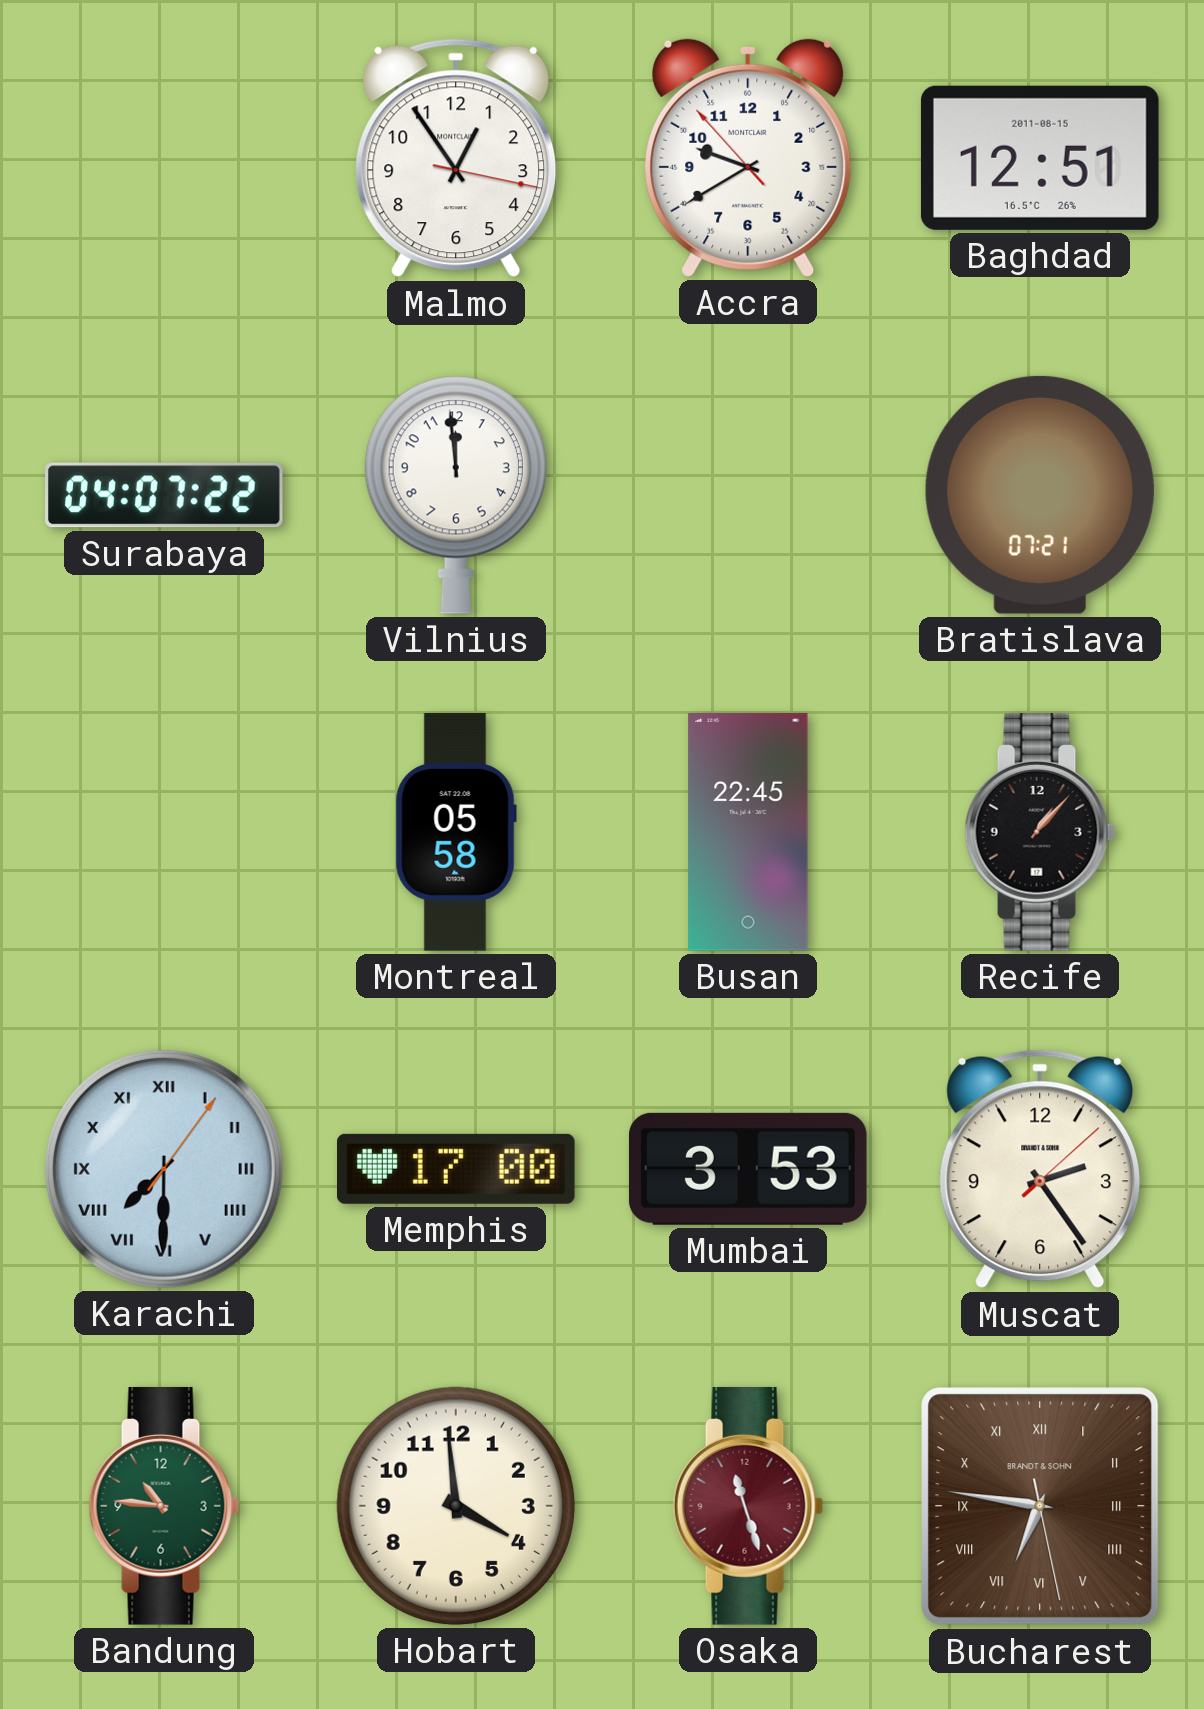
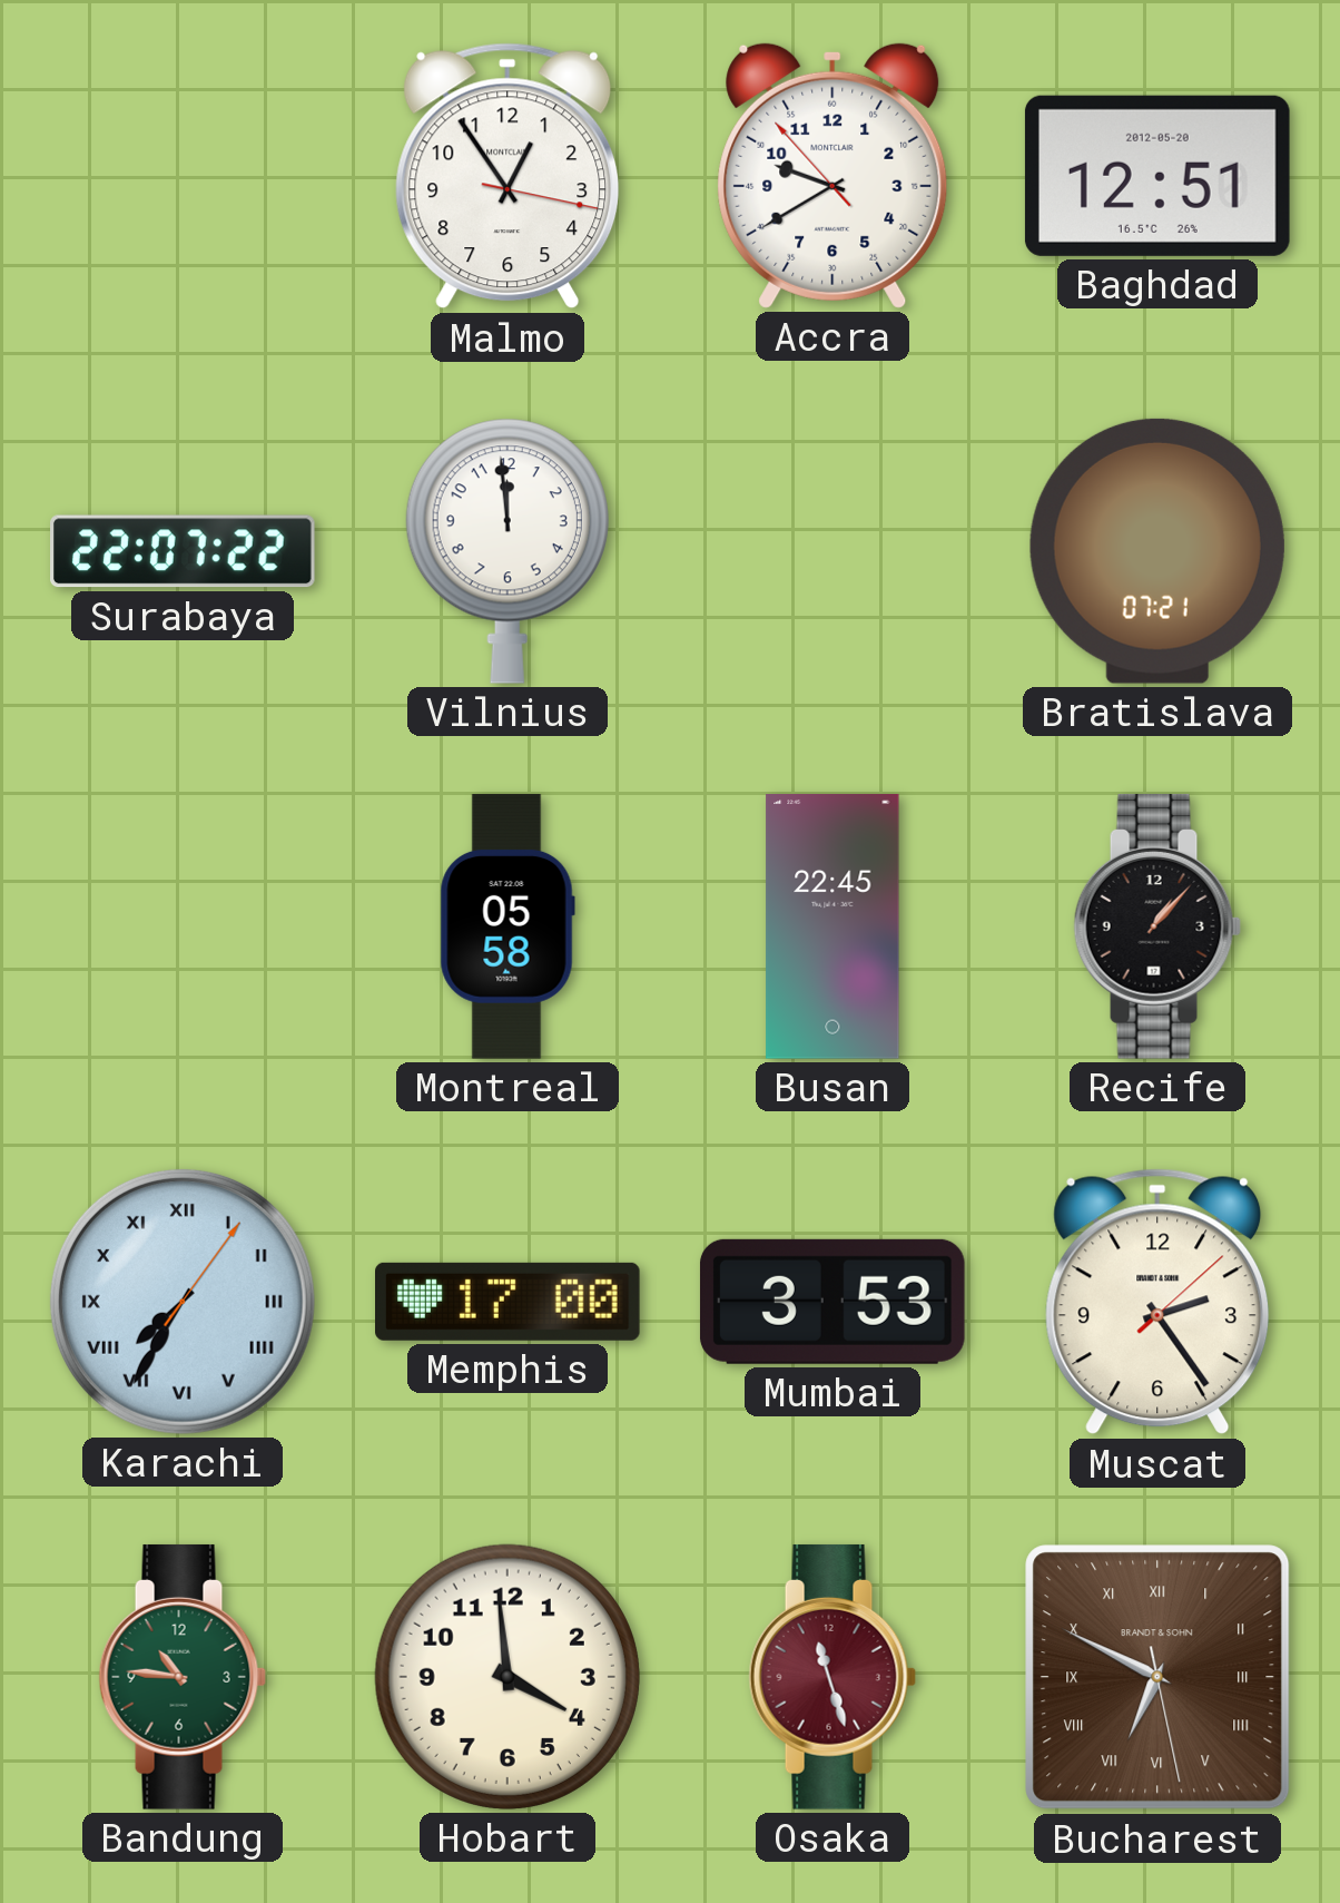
Baghdad date: 2011-08-15 -> 2012-05-20 (1157, 176)
Surabaya: 04:07 -> 22:07 (184, 551)
Karachi: 7:30 -> 7:35 (183, 1302)
Bucharest: 6:46 -> 6:49 (1157, 1677)
